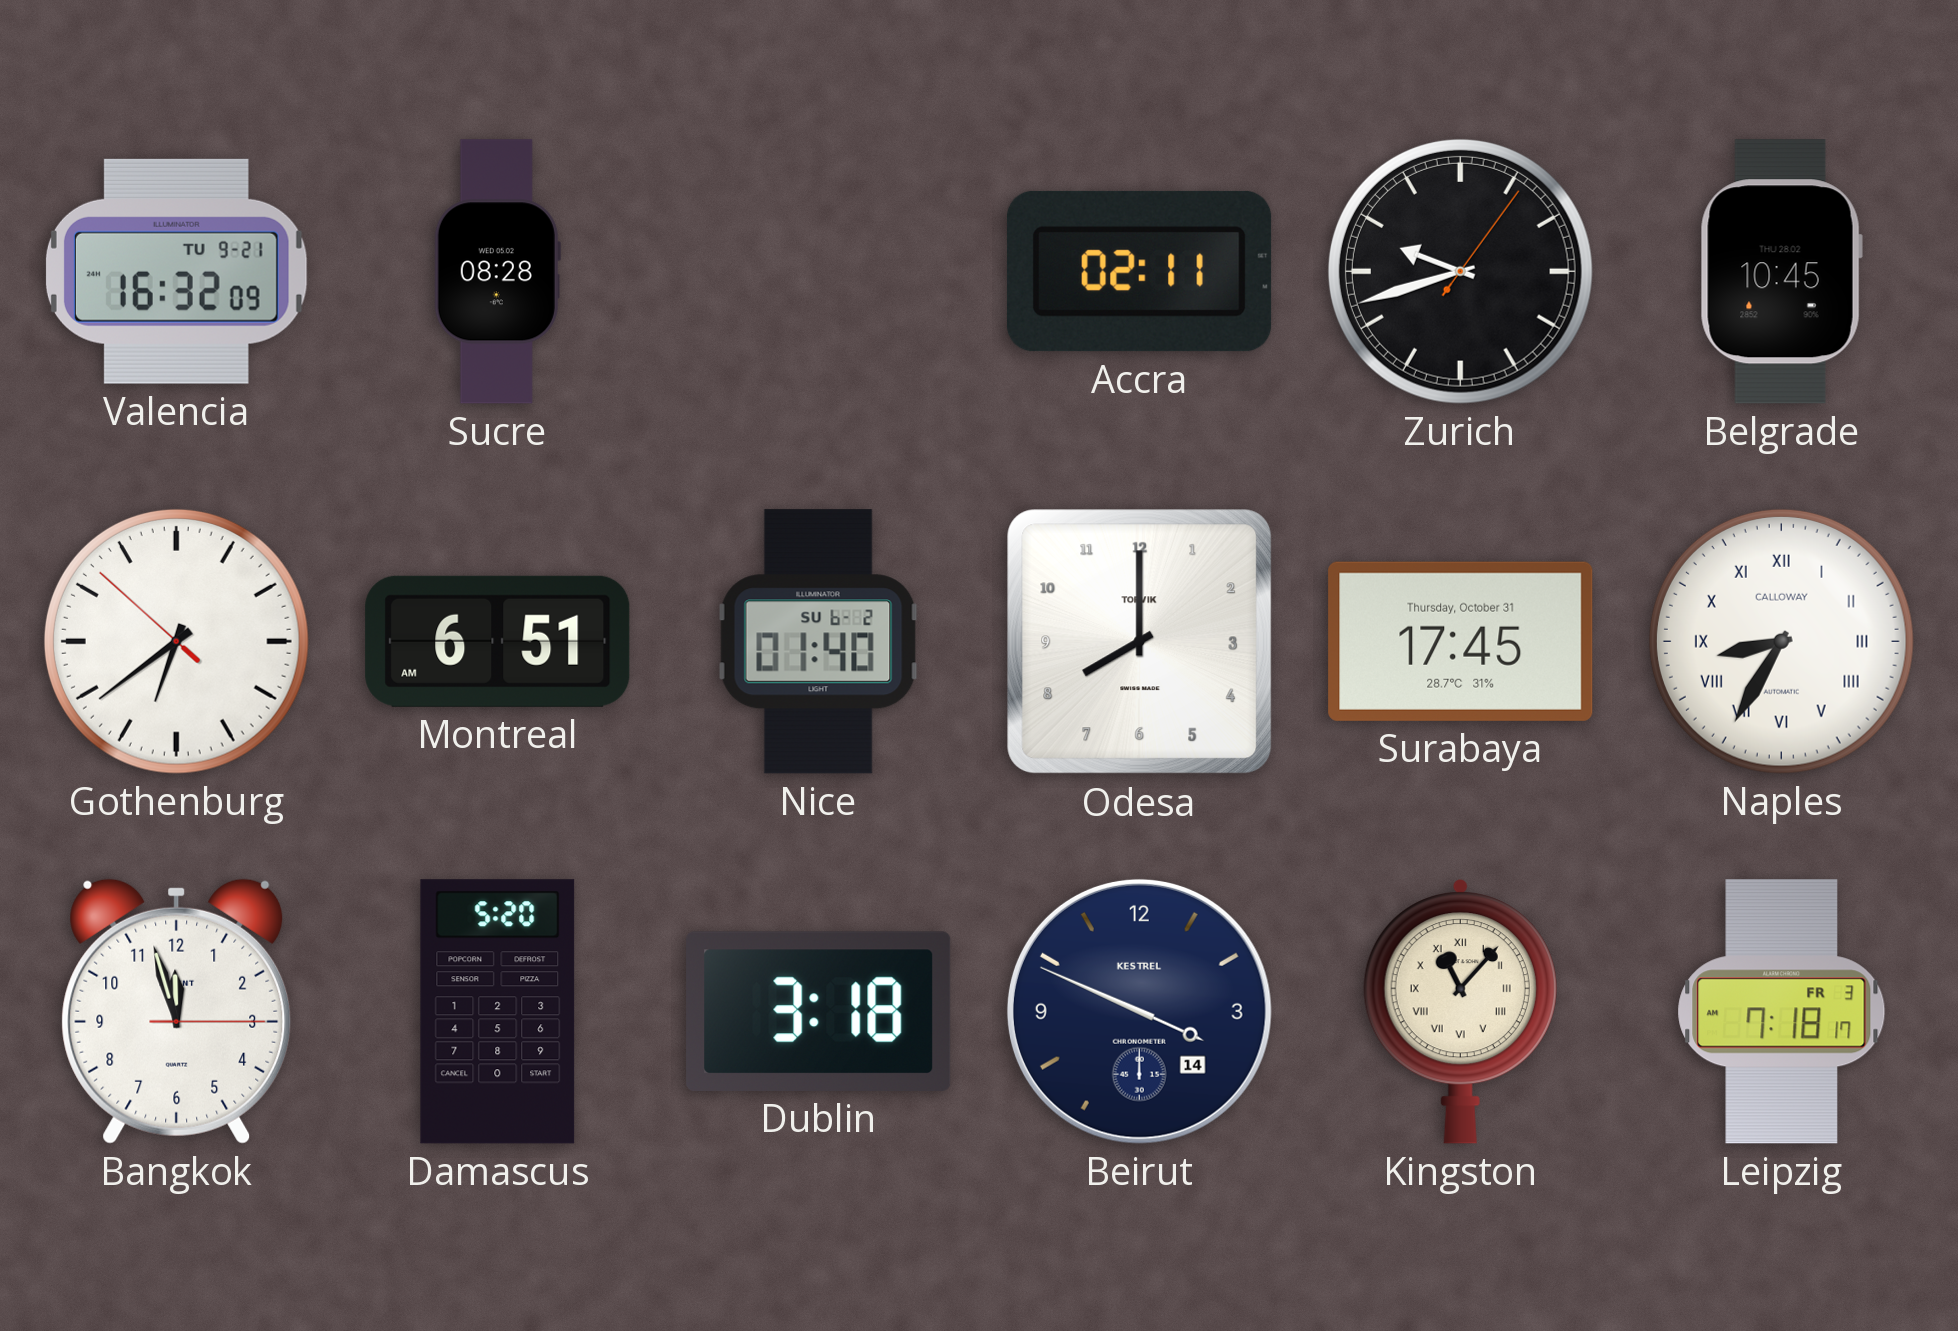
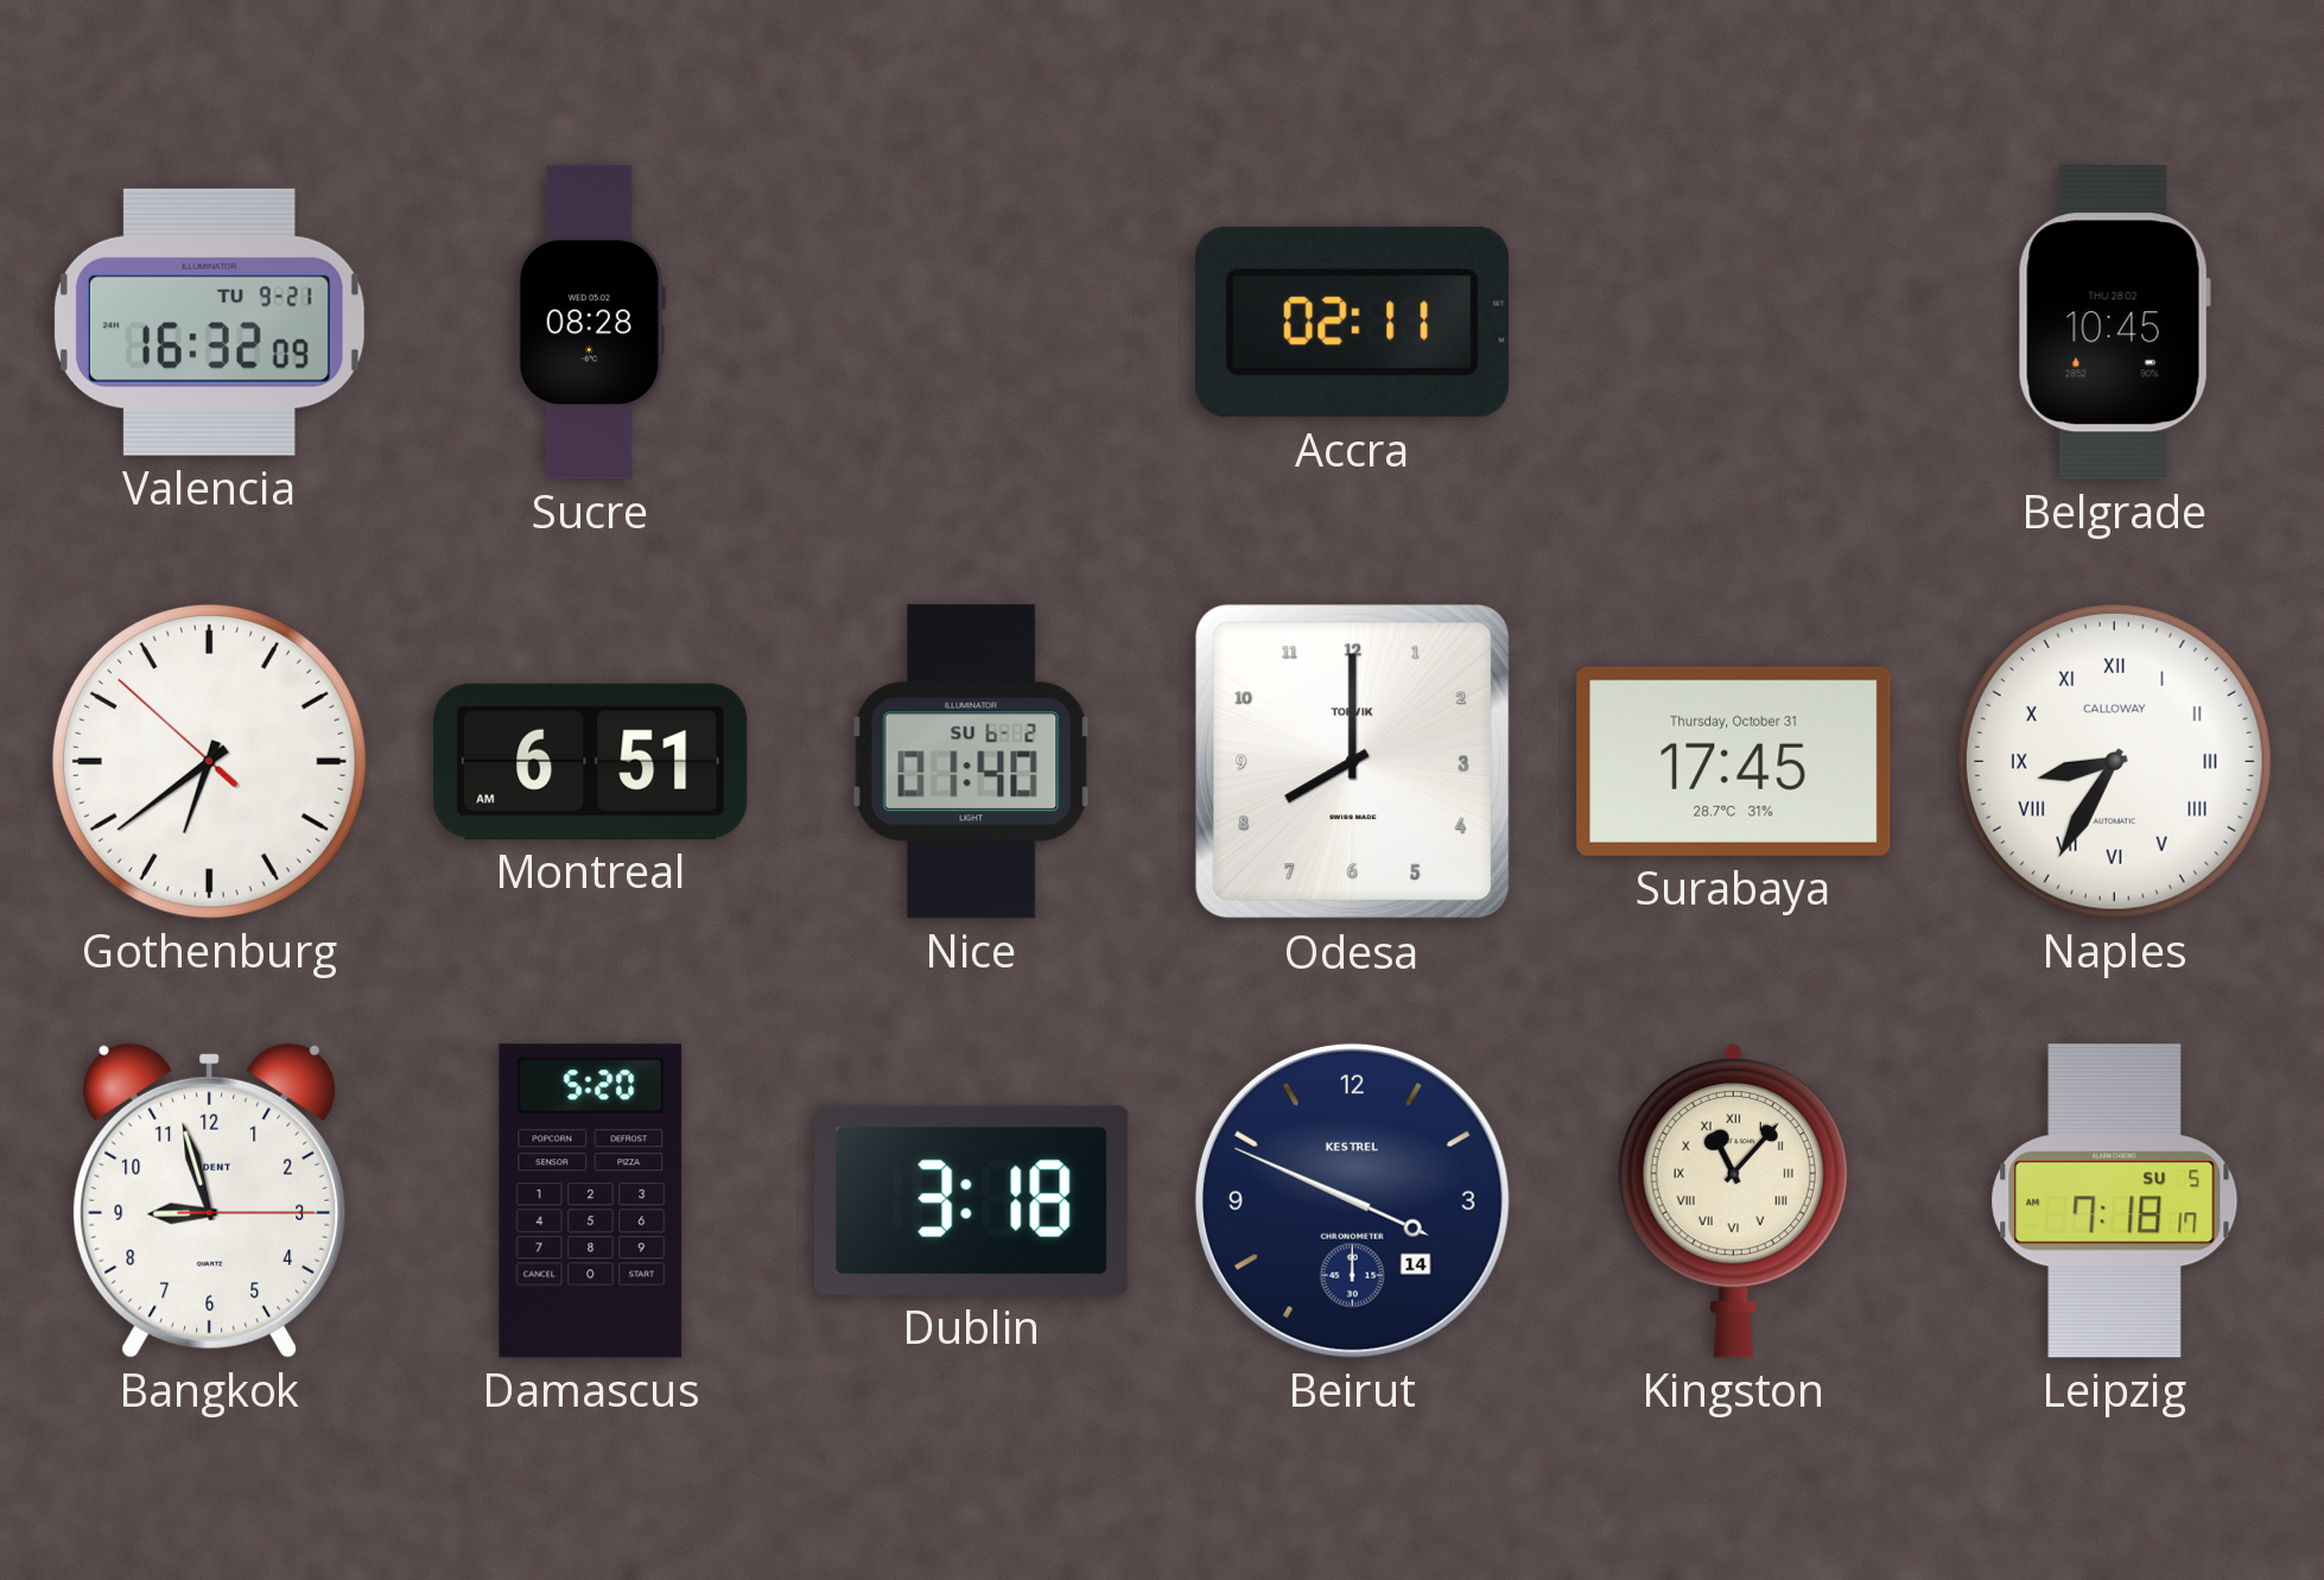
Zurich: 9:42 -> none (1460, 271)
Bangkok: 11:57 -> 8:57 (210, 1200)
Leipzig date: FR 3 -> SU 5 (2115, 1201)
